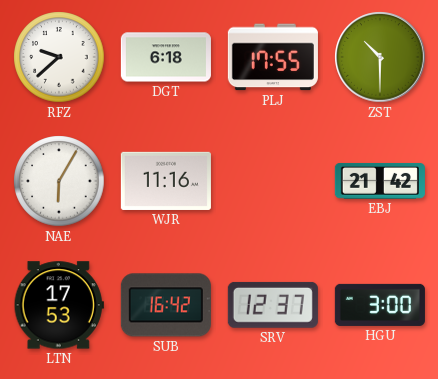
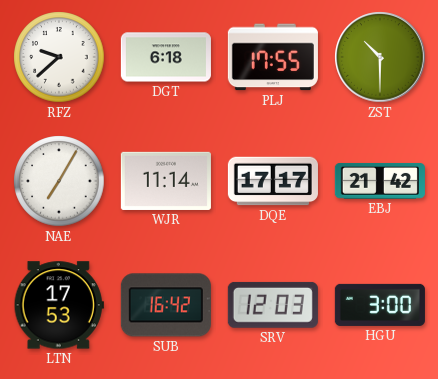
NAE: 6:05 -> 7:05 (59, 181)
WJR: 11:16 -> 11:14 (166, 181)
DQE: none -> 17:17 (273, 181)
SRV: 12:37 -> 12:03 (273, 305)
